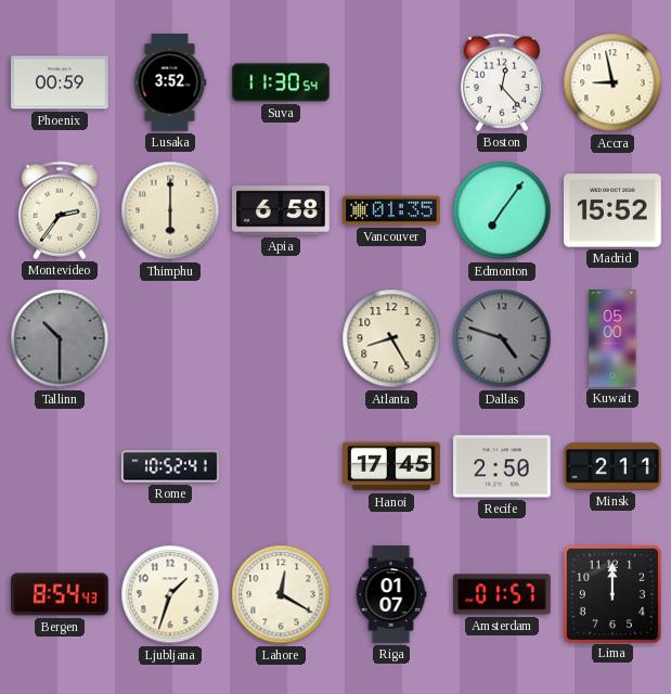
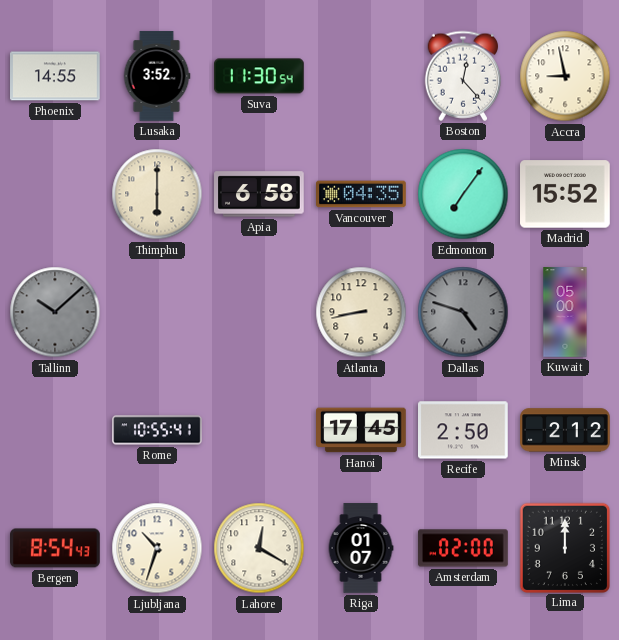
Phoenix: 00:59 -> 14:55 (56, 76)
Montevideo: 2:36 -> none (59, 210)
Vancouver: 01:35 -> 04:35 (362, 194)
Tallinn: 10:30 -> 10:08 (55, 312)
Atlanta: 8:25 -> 8:43 (361, 312)
Rome: 10:52 -> 10:55 (157, 430)
Minsk: 2:11 -> 2:12 (565, 430)
Ljubljana: 1:33 -> 10:33 (157, 548)
Amsterdam: 01:57 -> 02:00 (463, 548)
